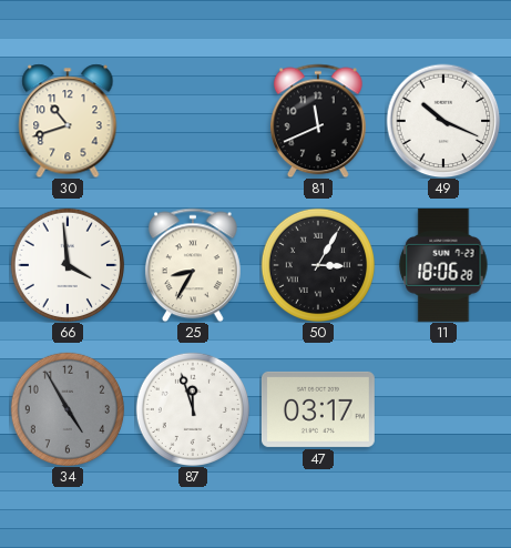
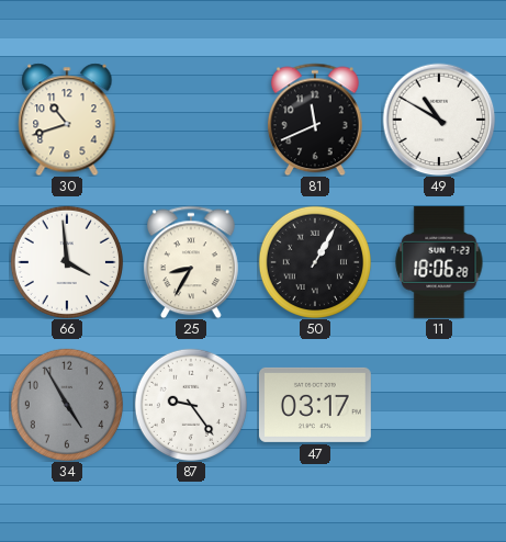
49: 10:19 -> 10:50 (439, 120)
50: 3:05 -> 1:05 (315, 262)
87: 11:57 -> 9:24 (191, 405)
